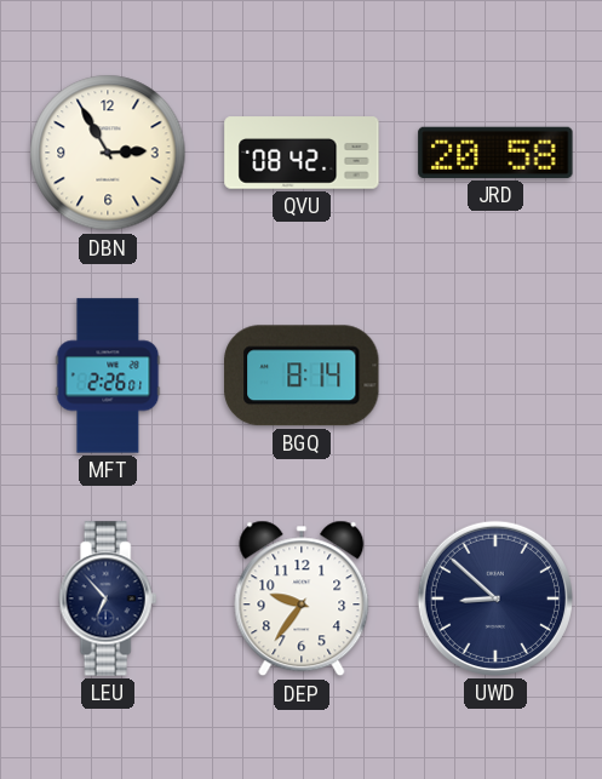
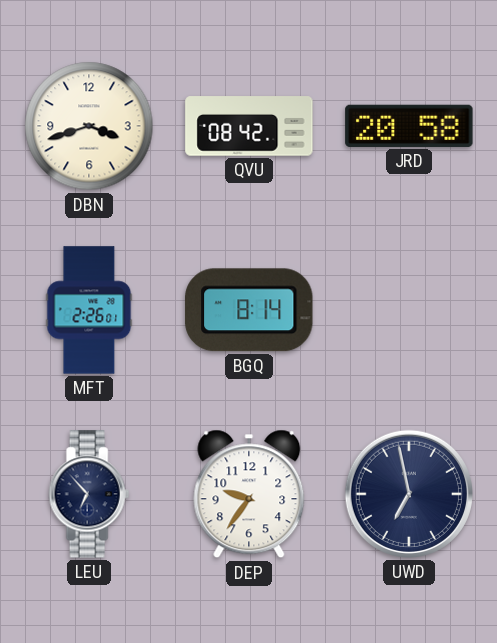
DBN: 2:55 -> 3:42 (89, 126)
UWD: 8:52 -> 6:58 (409, 494)
